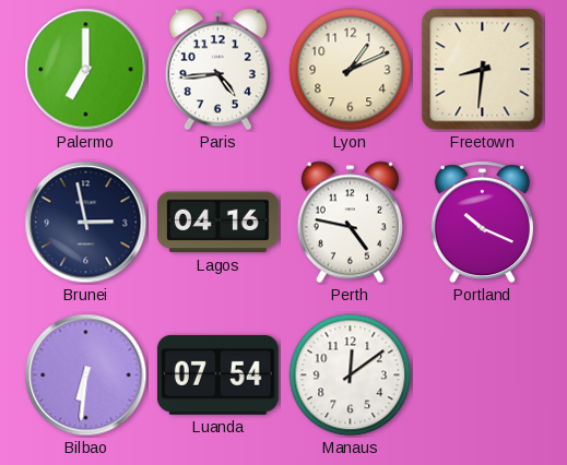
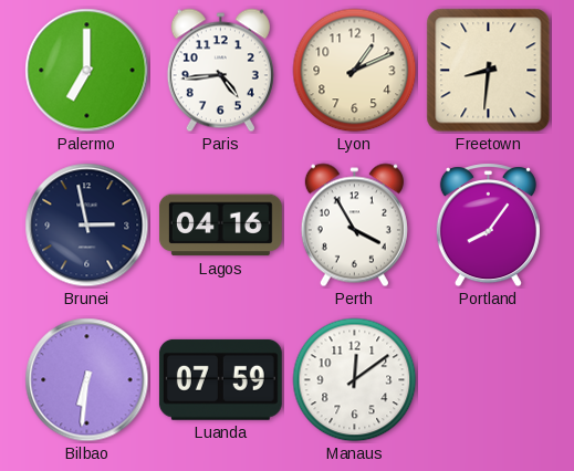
Perth: 4:47 -> 3:55 (354, 226)
Portland: 10:19 -> 8:06 (488, 226)
Luanda: 07:54 -> 07:59 (220, 379)
